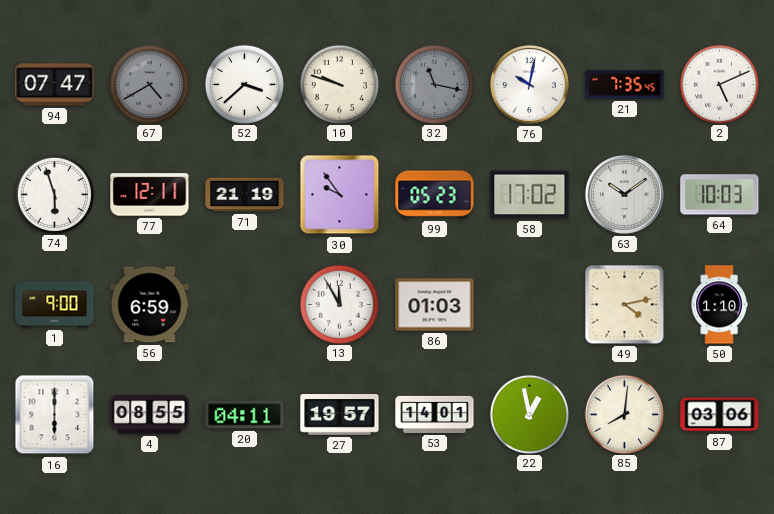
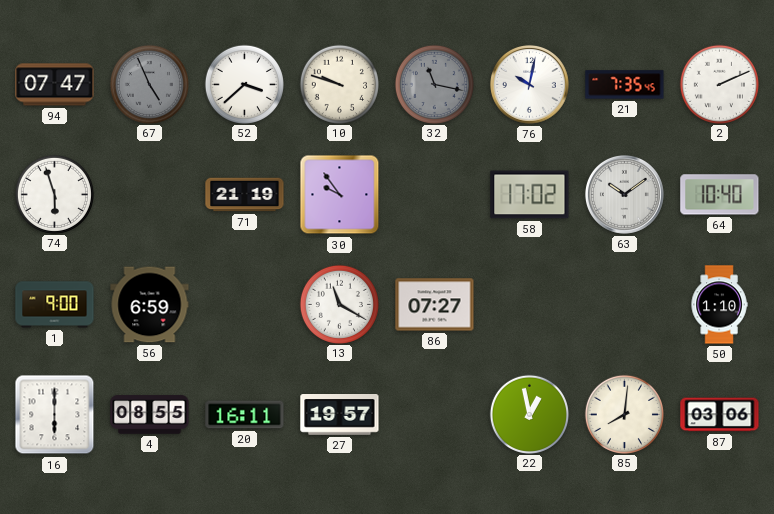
67: 4:40 -> 4:56 (149, 84)
2: 5:11 -> 2:11 (719, 84)
77: 12:11 -> none (150, 195)
99: 05:23 -> none (435, 195)
64: 10:03 -> 10:40 (720, 195)
13: 11:55 -> 11:20 (339, 304)
86: 01:03 -> 07:27 (435, 305)
49: 4:13 -> none (625, 305)
20: 04:11 -> 16:11 (245, 415)
53: 14:01 -> none (435, 414)
